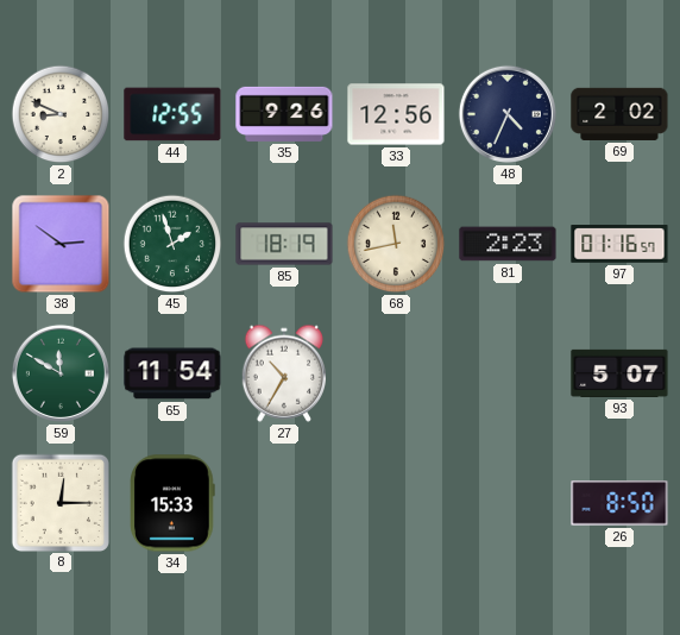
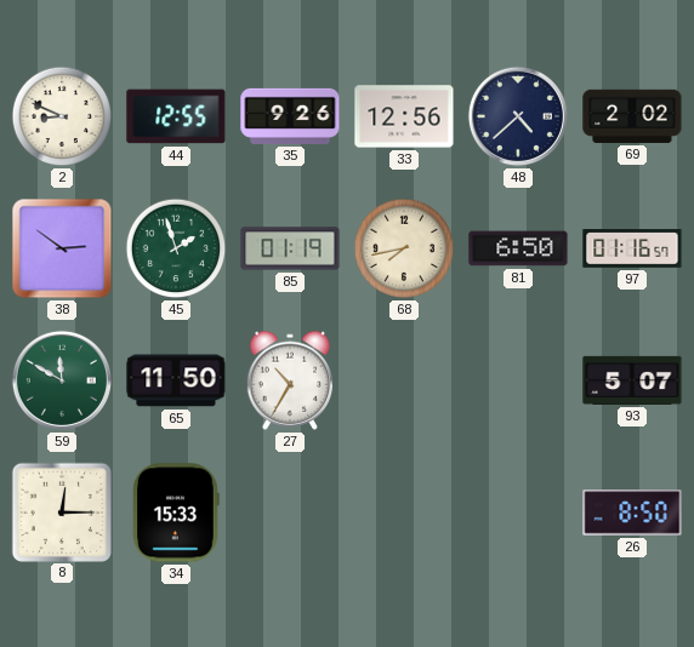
48: 4:34 -> 4:38 (518, 116)
85: 18:19 -> 01:19 (290, 248)
68: 11:43 -> 7:43 (404, 248)
81: 2:23 -> 6:50 (518, 248)
65: 11:54 -> 11:50 (176, 380)
